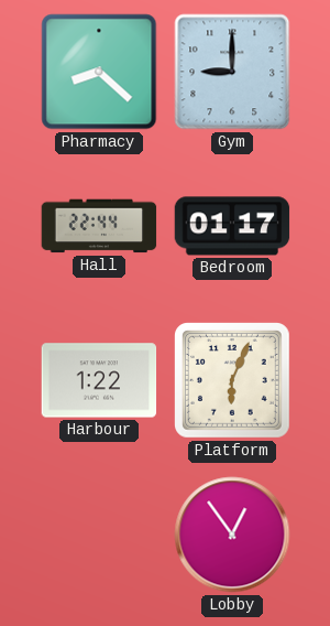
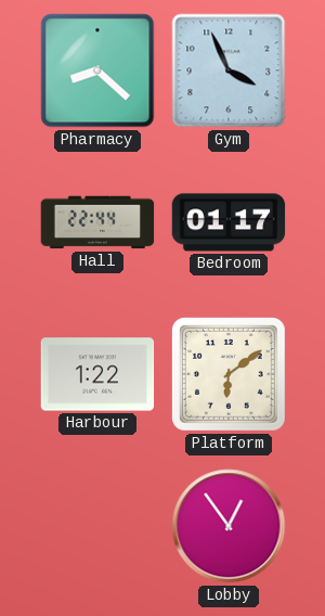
Gym: 9:00 -> 3:56 (229, 70)
Platform: 6:04 -> 6:09 (230, 375)
